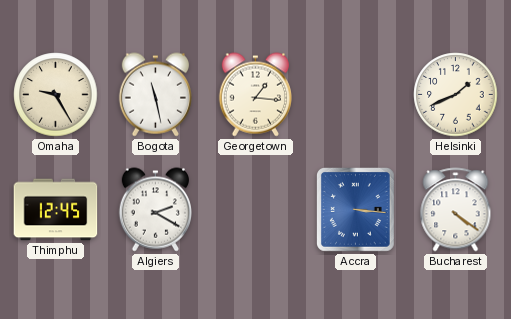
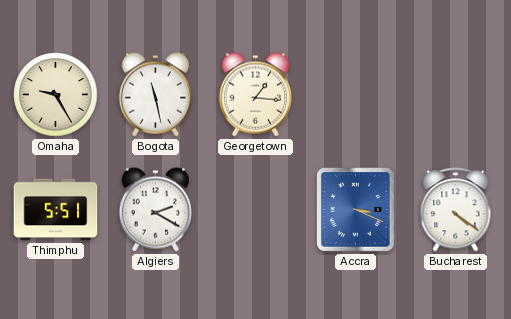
Helsinki: 1:41 -> none (456, 95)
Thimphu: 12:45 -> 5:51 (56, 210)
Accra: 3:16 -> 3:19 (356, 210)
